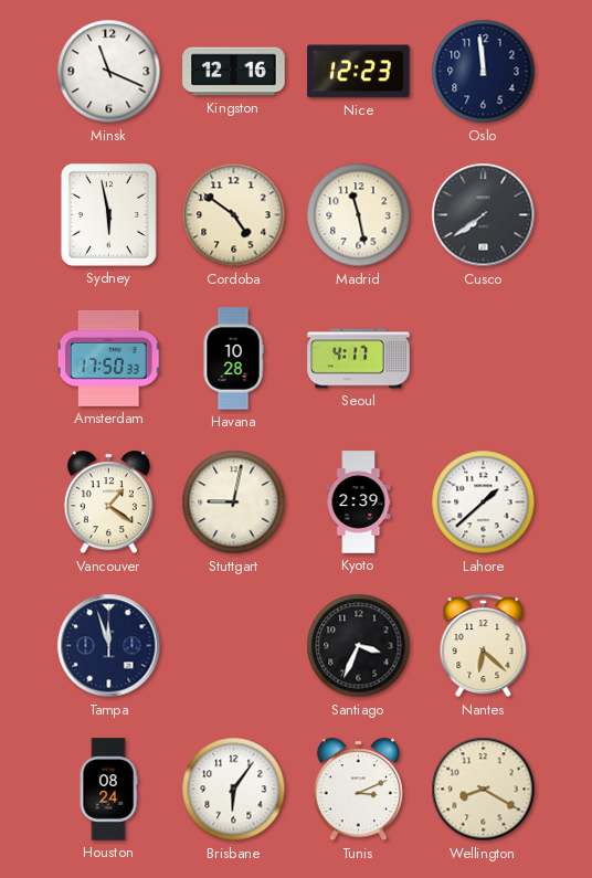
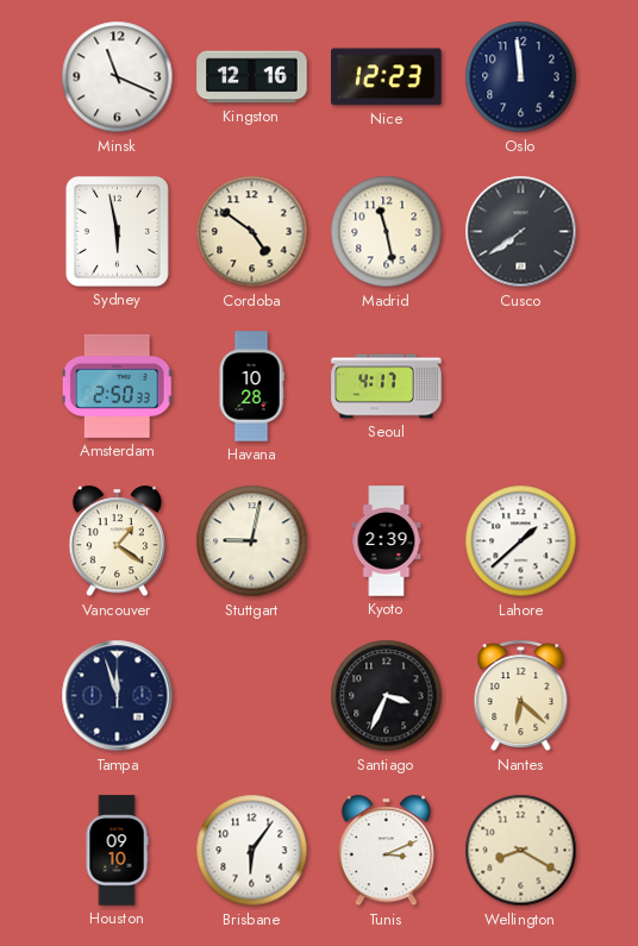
Amsterdam: 17:50 -> 2:50 (118, 386)
Houston: 08:24 -> 09:10 (117, 851)
